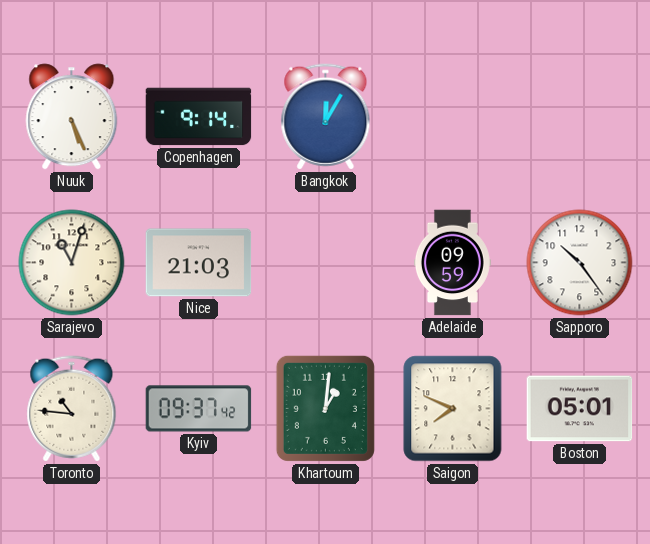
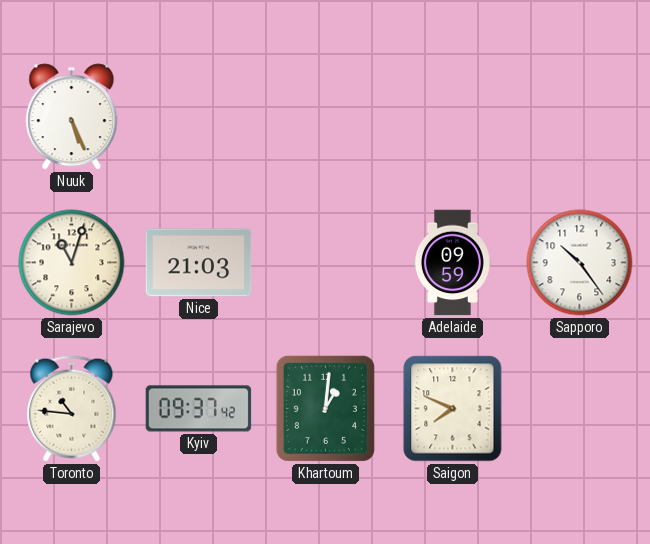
Copenhagen: 9:14 -> none (199, 117)
Bangkok: 12:05 -> none (326, 117)
Boston: 05:01 -> none (580, 409)
